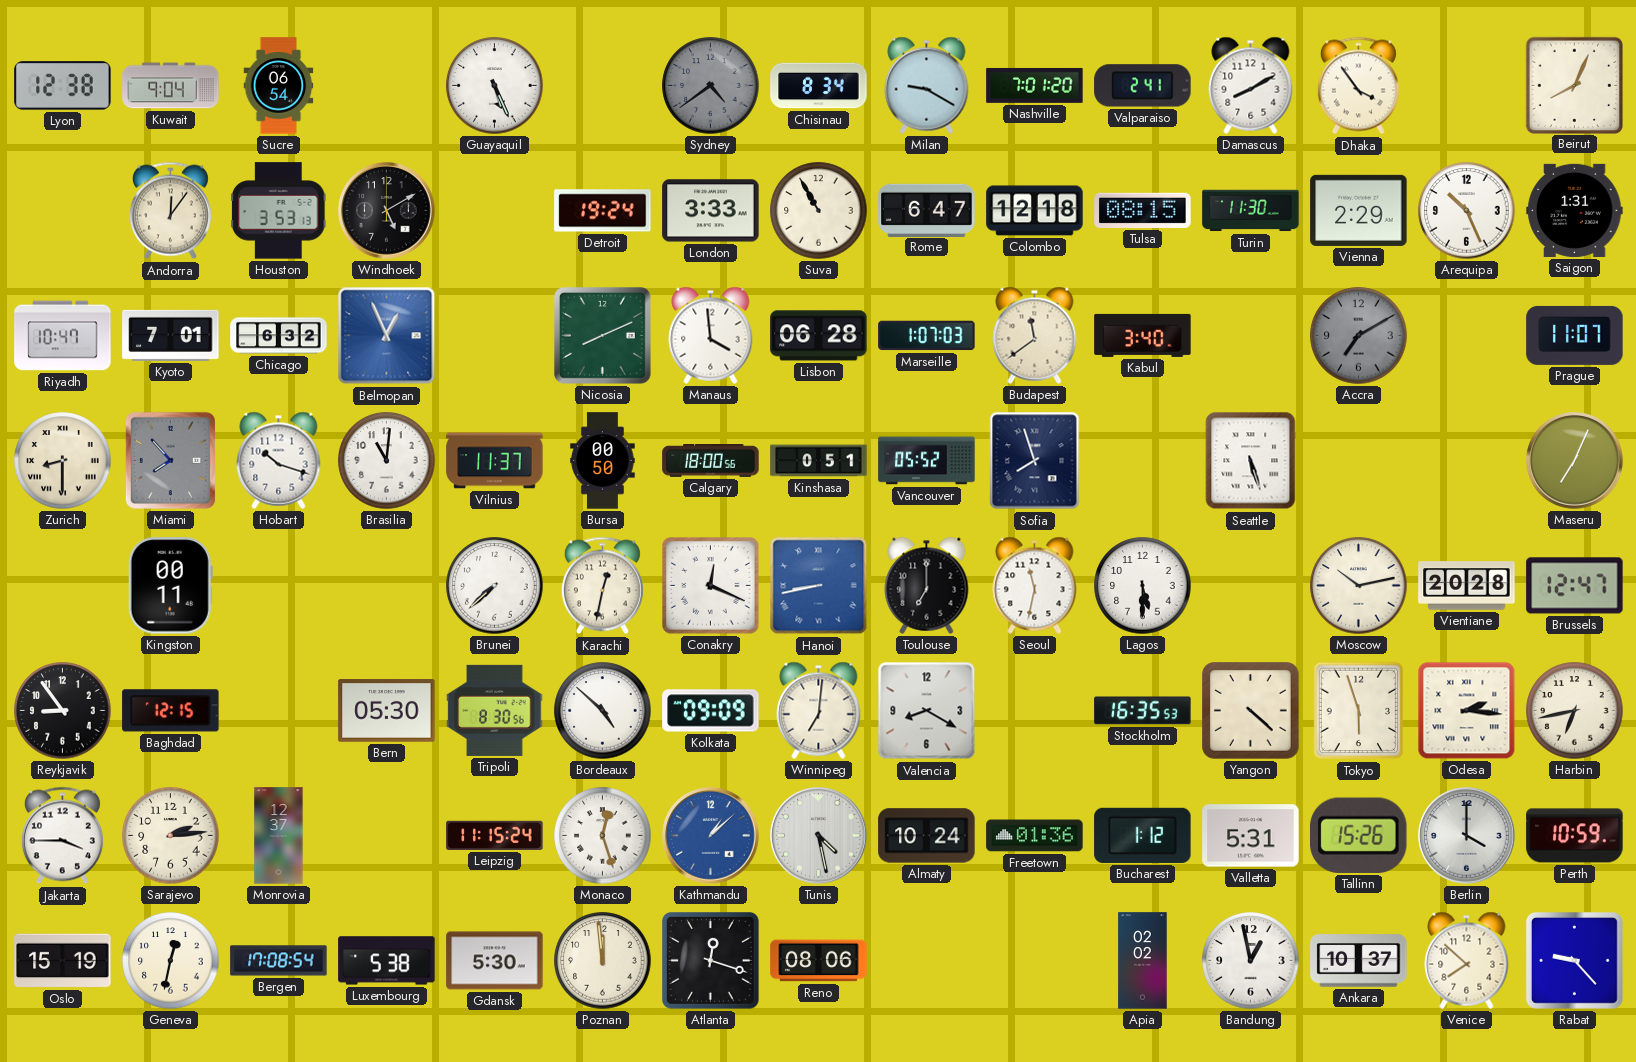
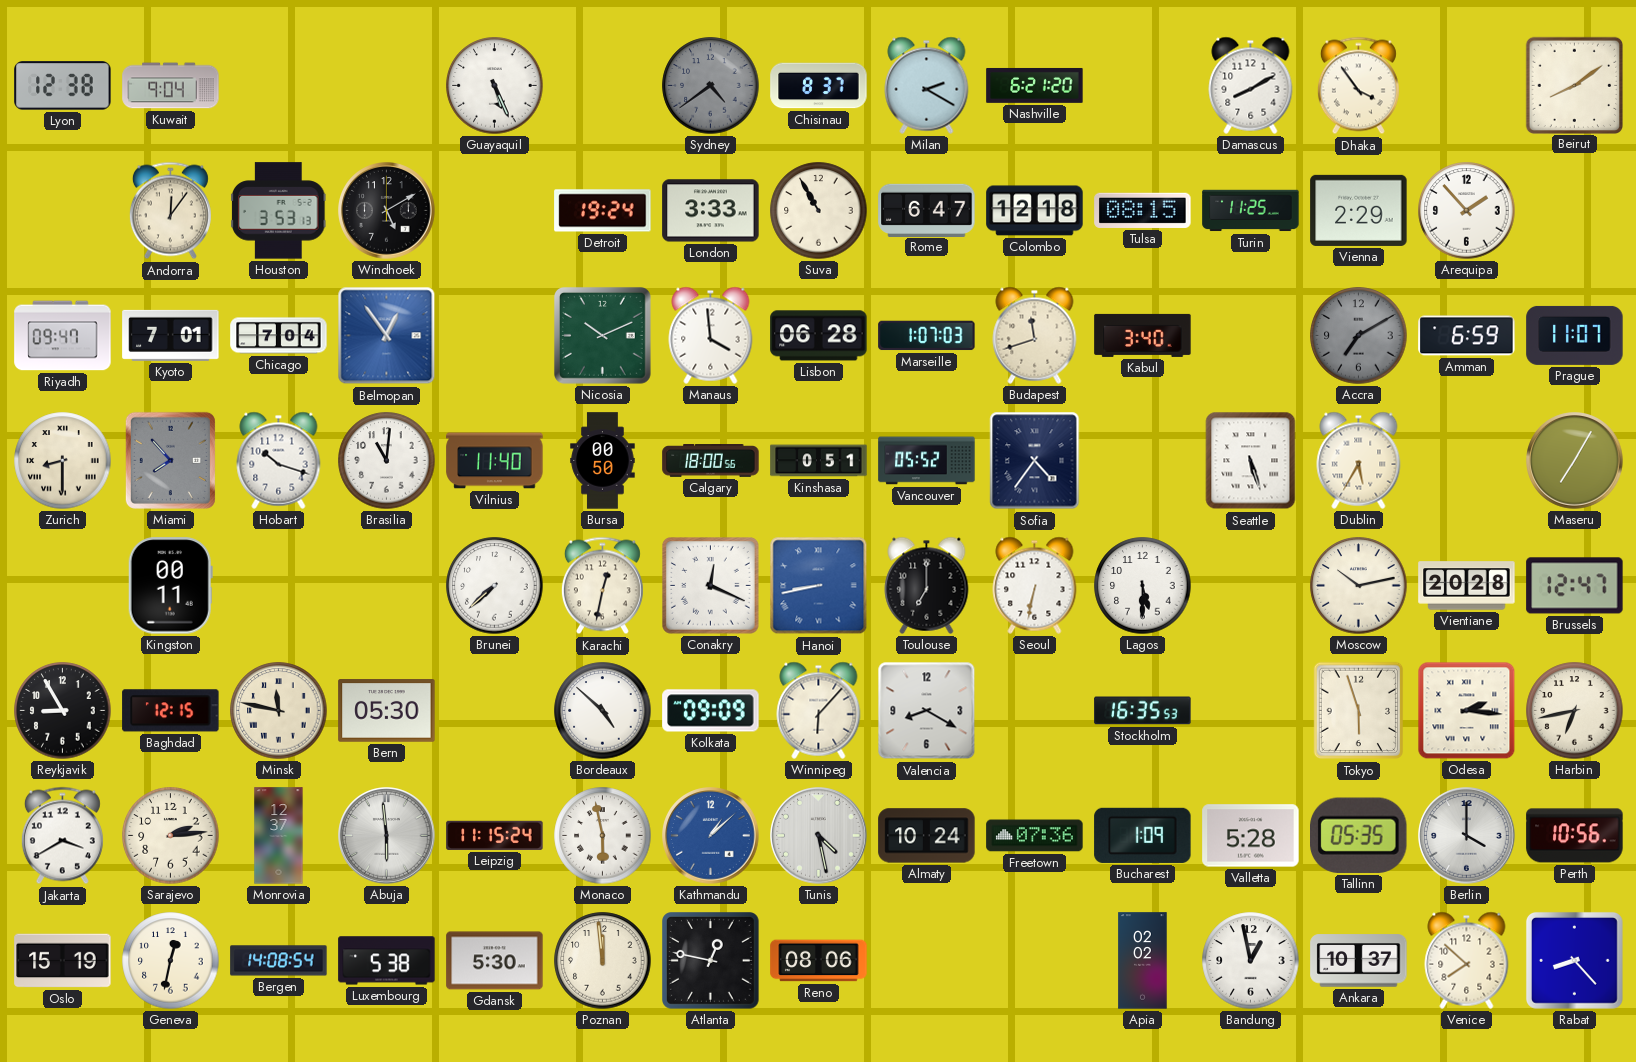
Sucre: 06:54 -> none (279, 86)
Chisinau: 8:34 -> 8:37 (819, 86)
Milan: 9:20 -> 2:20 (927, 85)
Nashville: 7:01 -> 6:21 (1035, 85)
Valparaiso: 2:41 -> none (1143, 86)
Beirut: 8:04 -> 8:09 (1574, 85)
Turin: 11:30 -> 11:25 (1251, 211)
Arequipa: 10:26 -> 1:53 (1467, 211)
Saigon: 1:31 -> none (1575, 210)
Riyadh: 10:47 -> 09:47 (63, 336)
Chicago: 6:32 -> 7:04 (279, 336)
Belmopan: 12:56 -> 12:54 (387, 336)
Nicosia: 8:11 -> 10:11 (602, 335)
Budapest: 11:39 -> 11:42 (1035, 335)
Amman: none -> 6:59 (1467, 336)
Vilnius: 11:37 -> 11:40 (495, 461)
Sofia: 7:57 -> 4:36 (1035, 461)
Dublin: none -> 5:35 (1359, 460)
Maseru: 7:04 -> 7:05 (1575, 461)
Seoul: 11:32 -> 6:32 (1035, 585)
Reykjavik: 8:54 -> 8:55 (63, 711)
Minsk: none -> 11:47 (279, 711)
Tripoli: 8:30 -> none (495, 710)
Winnipeg: 7:01 -> 6:07 (819, 710)
Yangon: 4:22 -> none (1251, 711)
Jakarta: 3:45 -> 3:40 (62, 836)
Abuja: none -> 5:59 (387, 836)
Monaco: 12:27 -> 5:58 (603, 836)
Freetown: 01:36 -> 07:36 (1035, 836)
Bucharest: 1:12 -> 1:09 (1143, 835)
Valletta: 5:31 -> 5:28 (1251, 836)
Tallinn: 15:26 -> 05:35 (1359, 835)
Perth: 10:59 -> 10:56 (1575, 836)
Bergen: 17:08 -> 14:08 (279, 961)
Atlanta: 12:18 -> 12:47 (711, 961)
Rabat: 9:23 -> 8:23 (1574, 960)
